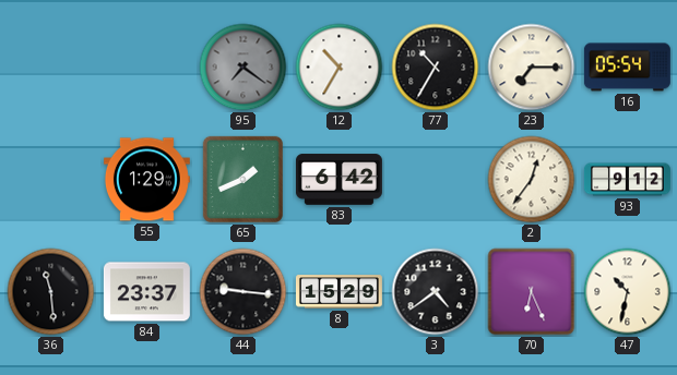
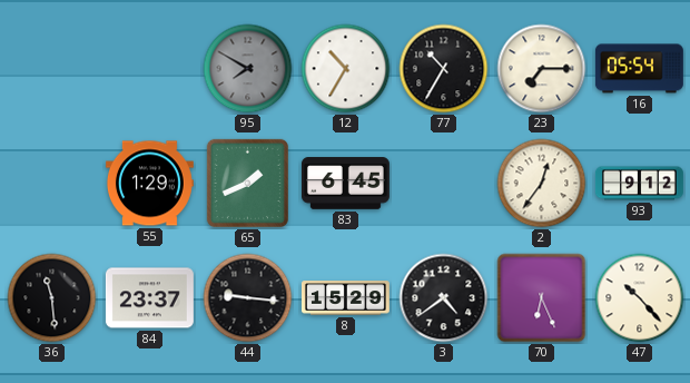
95: 7:21 -> 7:50 (248, 69)
83: 6:42 -> 6:45 (345, 184)
47: 10:32 -> 10:23 (640, 298)
